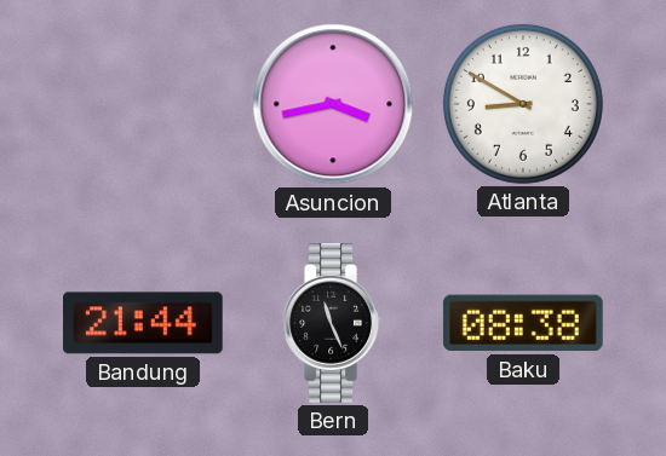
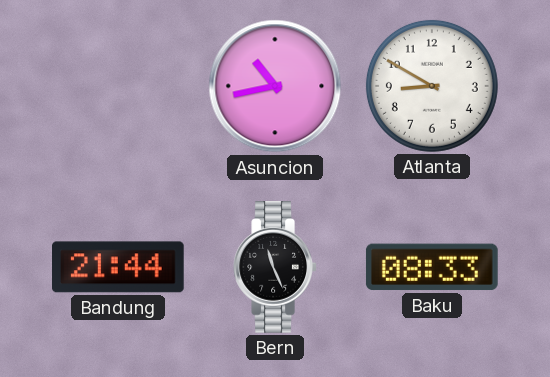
Asuncion: 3:43 -> 10:43 (275, 86)
Baku: 08:38 -> 08:33 (432, 267)
